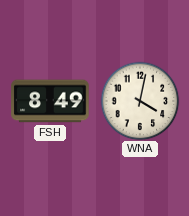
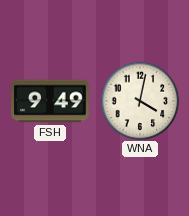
FSH: 8:49 -> 9:49 (50, 101)
